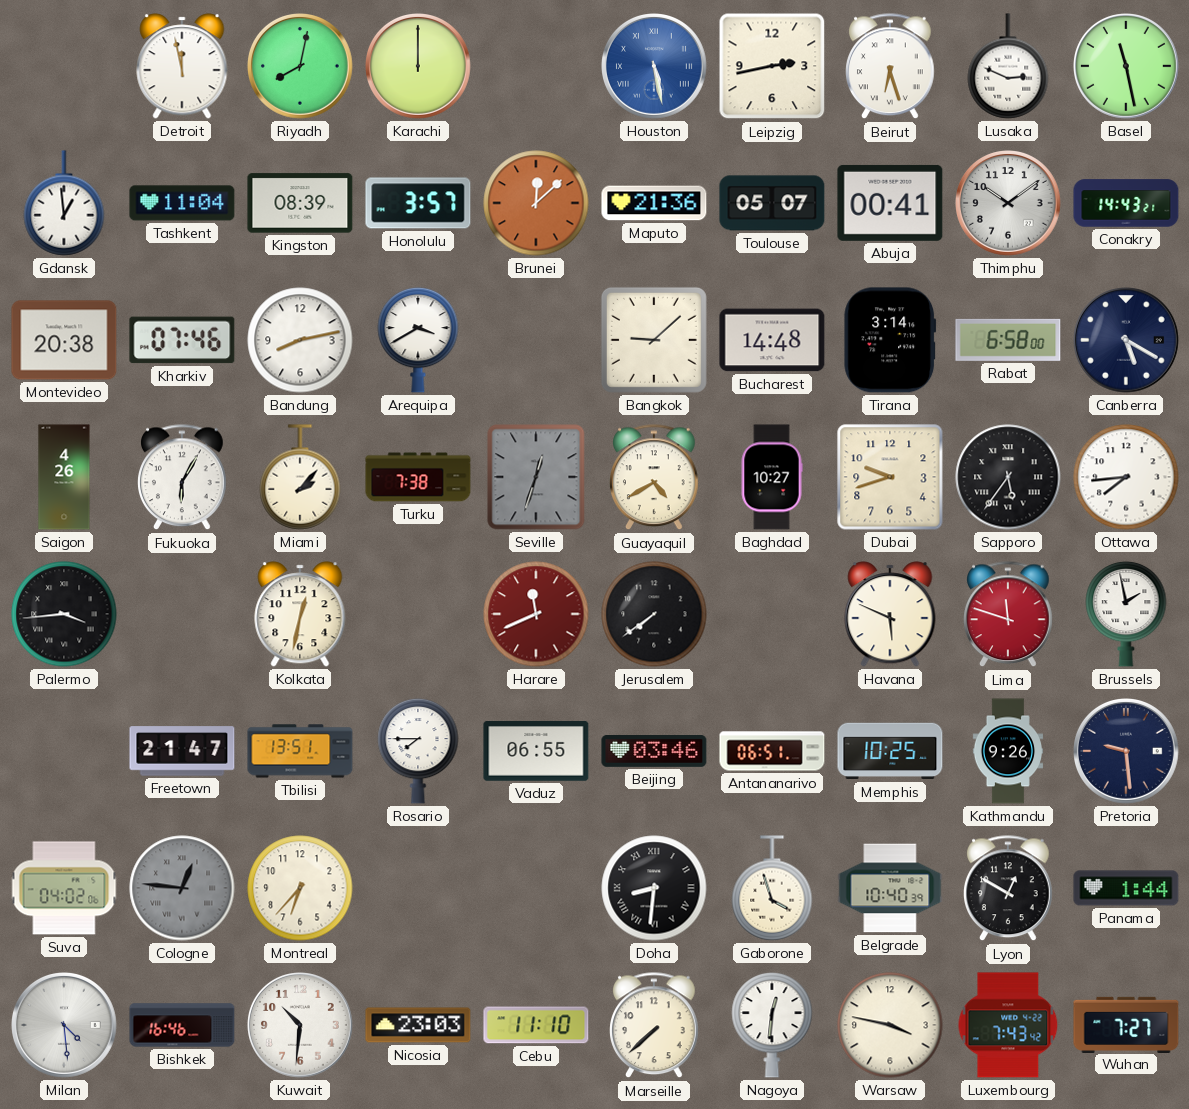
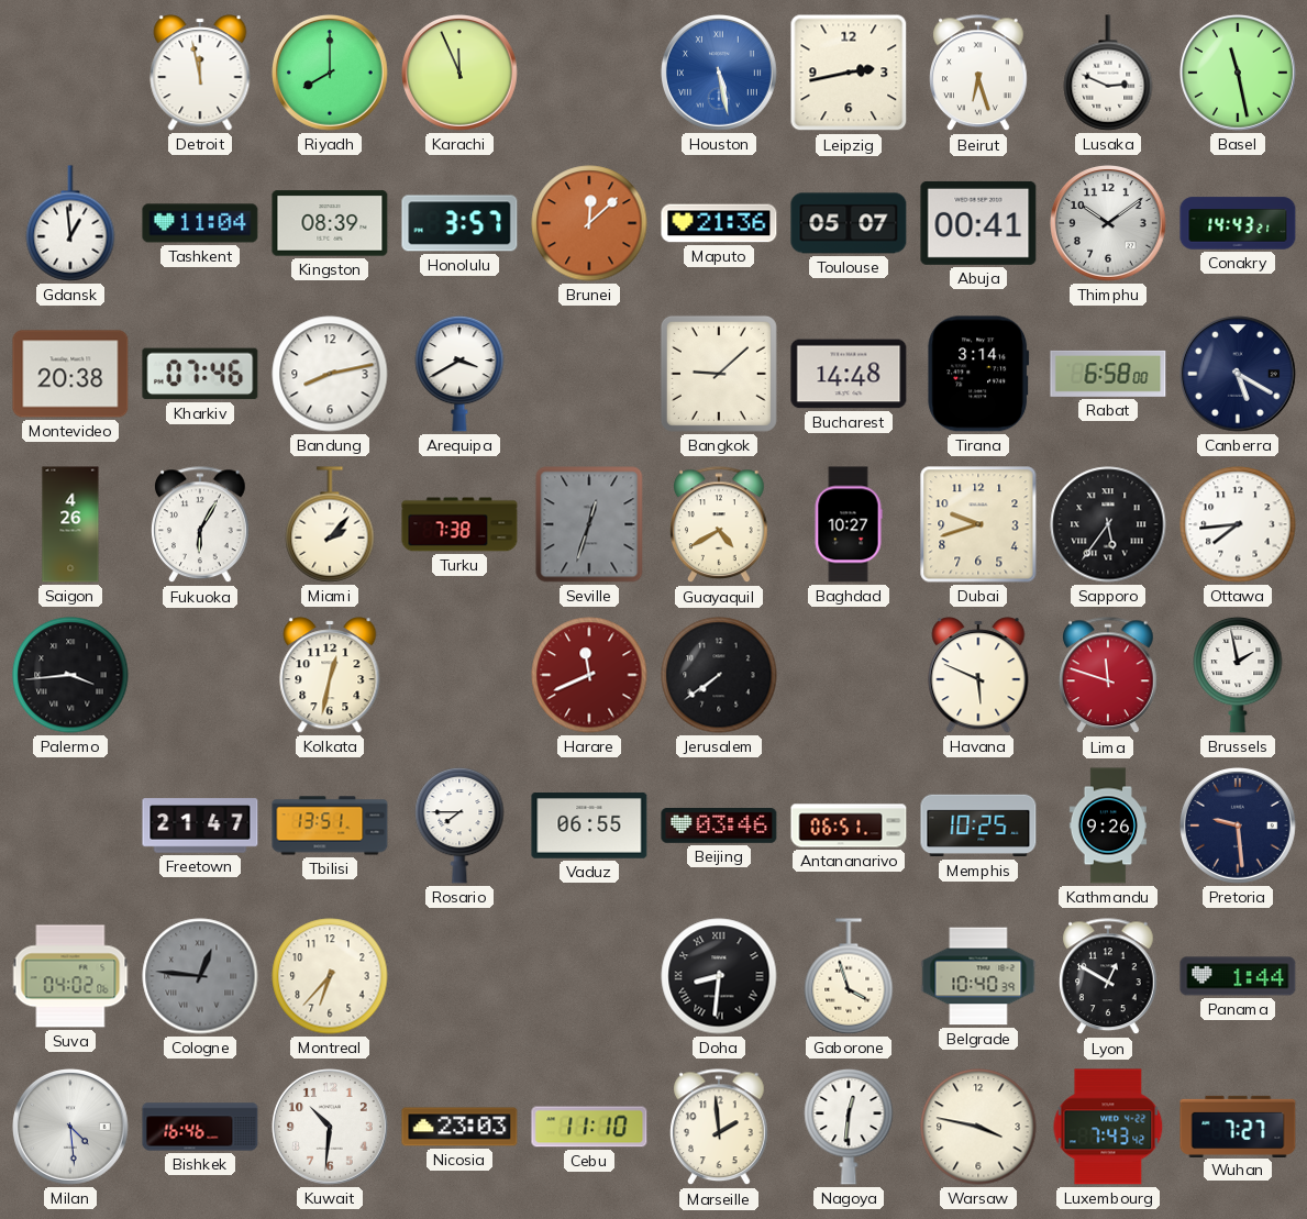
Riyadh: 8:02 -> 8:00 (331, 74)
Karachi: 12:00 -> 11:56 (461, 74)
Marseille: 7:38 -> 1:59 (720, 1128)
